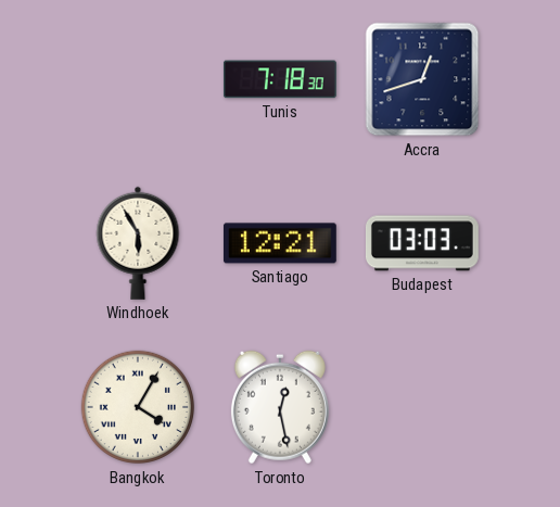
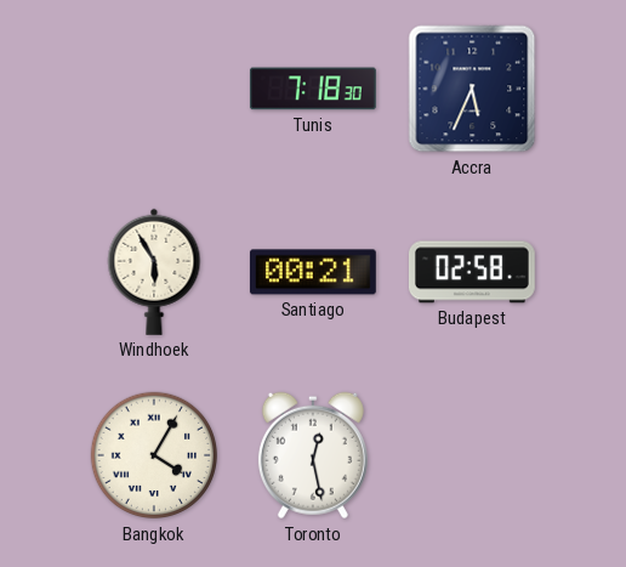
Accra: 12:42 -> 5:34 (472, 89)
Santiago: 12:21 -> 00:21 (313, 272)
Budapest: 03:03 -> 02:58 (472, 272)
